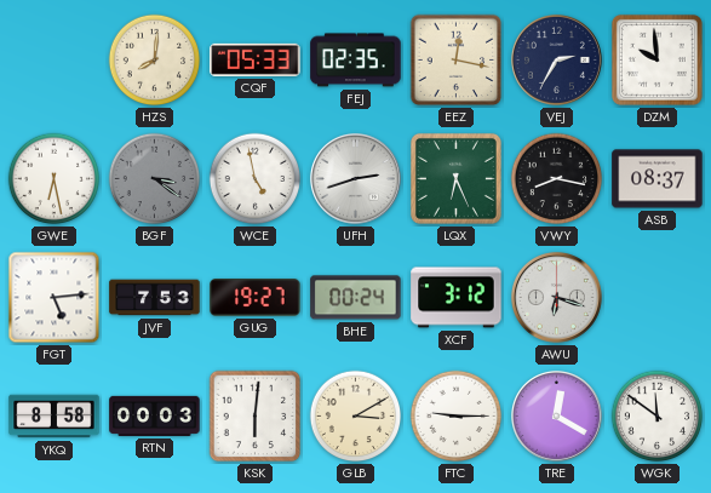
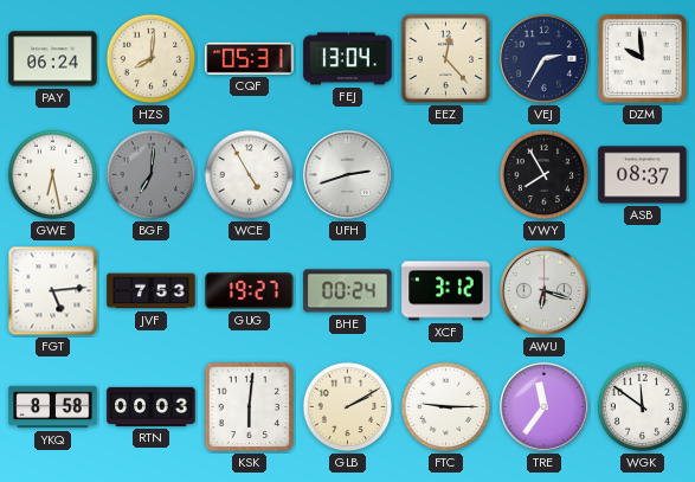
PAY: none -> 06:24 (53, 59)
CQF: 05:33 -> 05:31 (250, 58)
FEJ: 02:35 -> 13:04 (348, 59)
EEZ: 12:17 -> 12:23 (446, 59)
BGF: 3:21 -> 7:01 (152, 175)
WCE: 4:58 -> 4:55 (250, 175)
LQX: 6:26 -> none (455, 178)
VWY: 8:17 -> 7:55 (545, 175)
GLB: 3:10 -> 2:10 (348, 407)
TRE: 12:20 -> 11:36 (543, 406)
